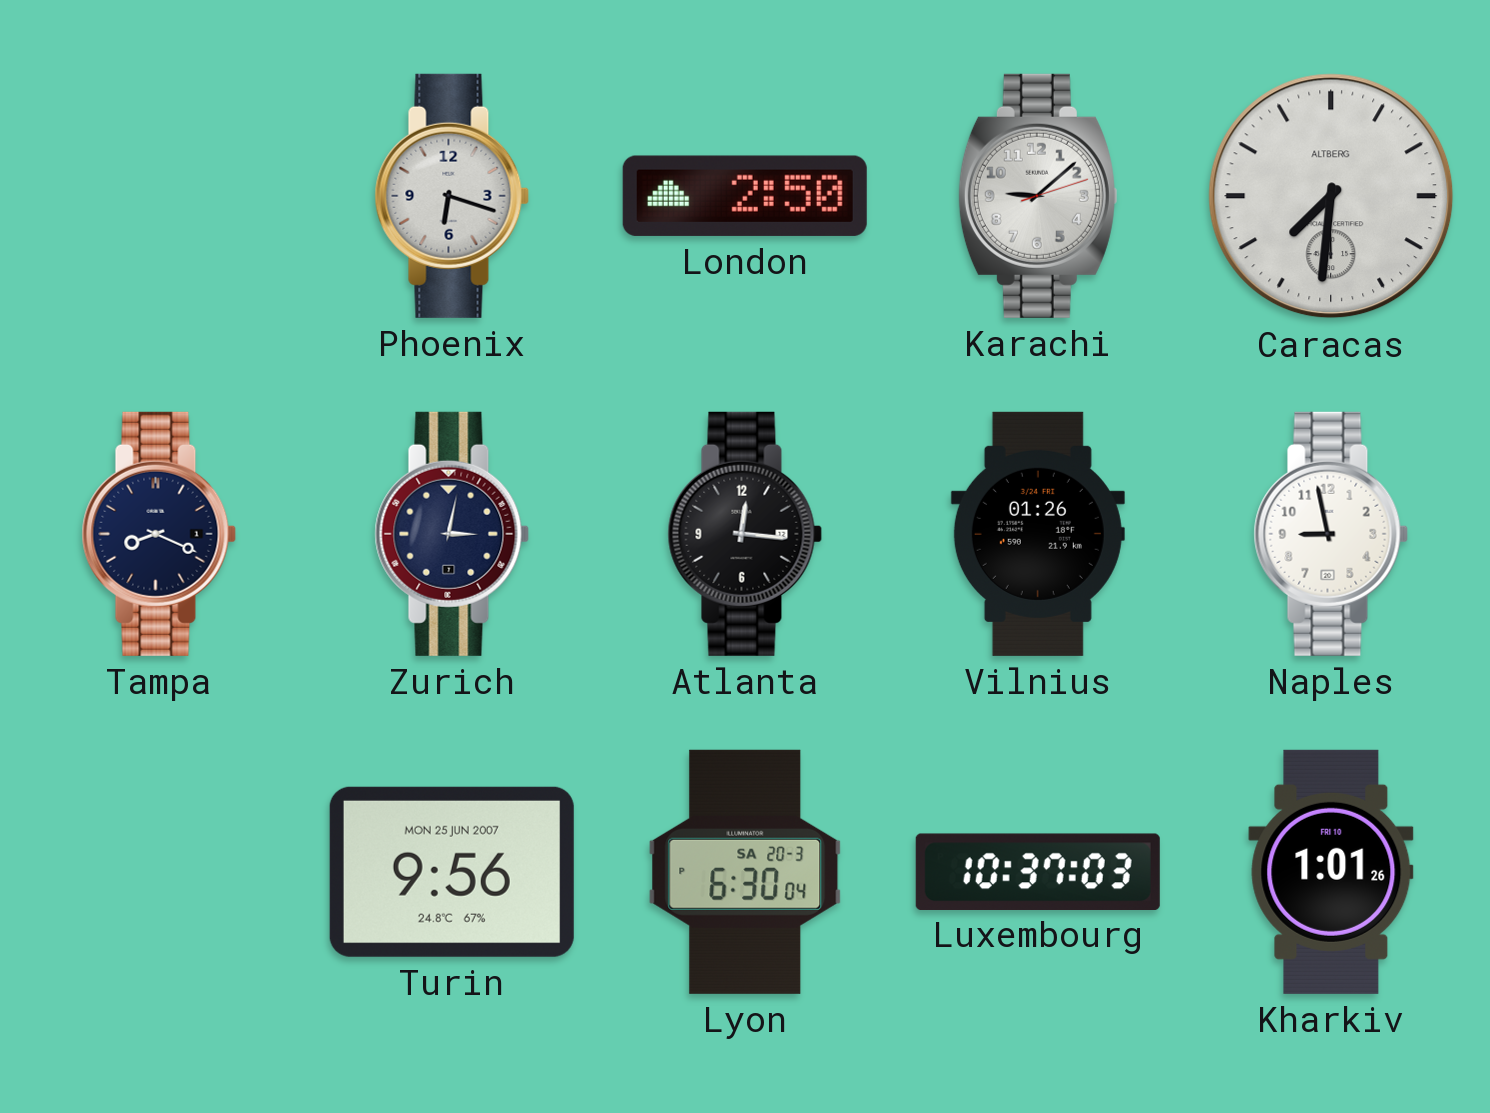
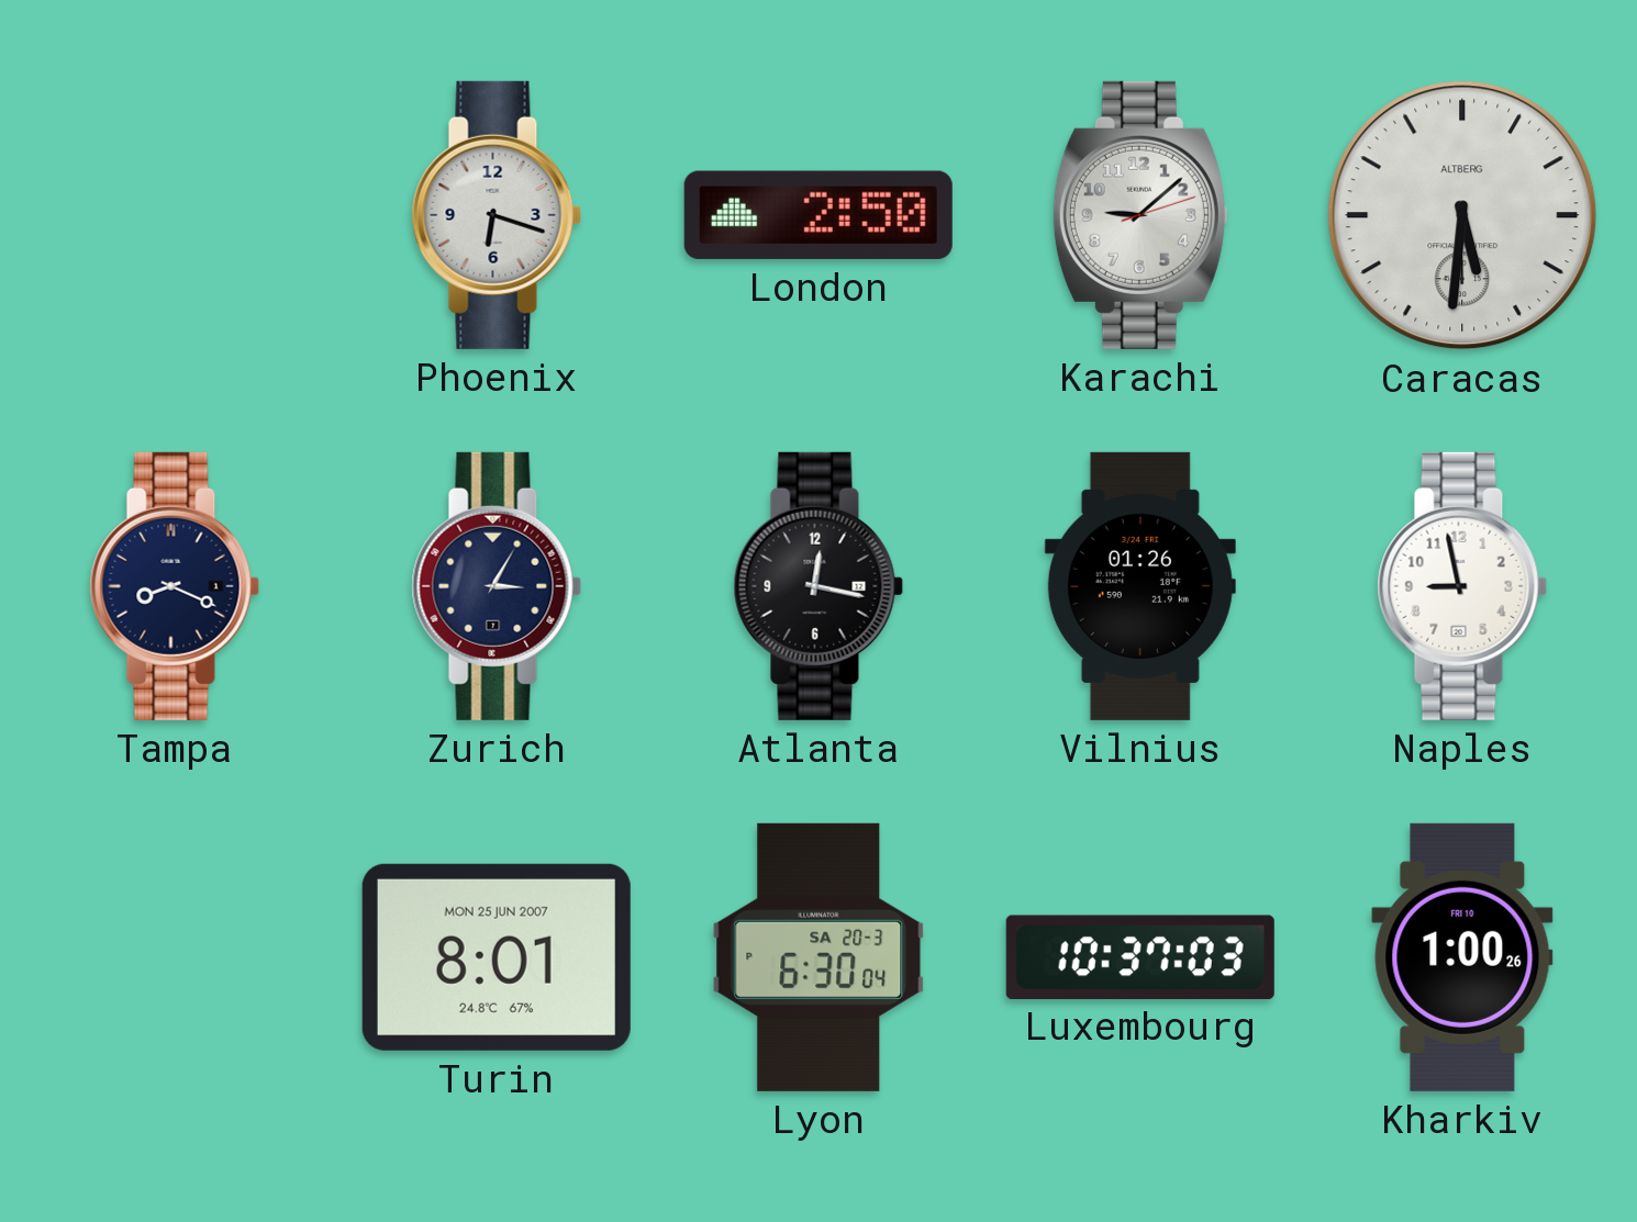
Caracas: 7:31 -> 5:31 (1462, 215)
Zurich: 3:02 -> 3:05 (497, 586)
Atlanta: 12:16 -> 12:17 (818, 586)
Turin: 9:56 -> 8:01 (497, 957)
Kharkiv: 1:01 -> 1:00 (1462, 957)
